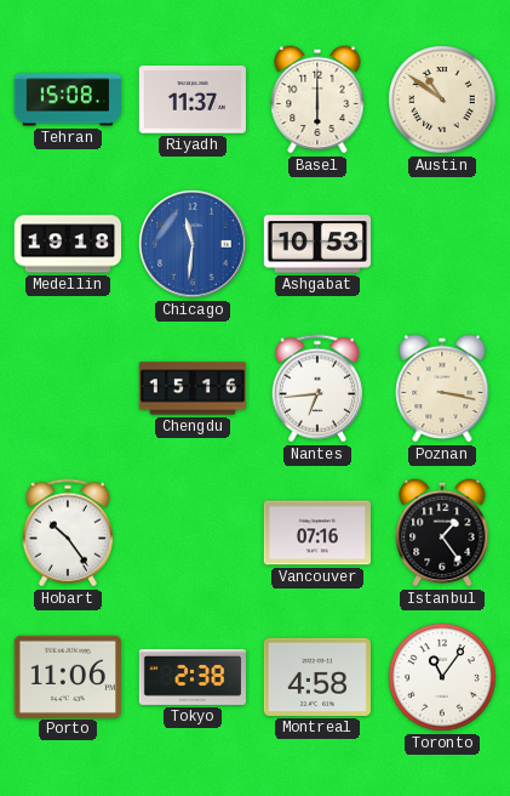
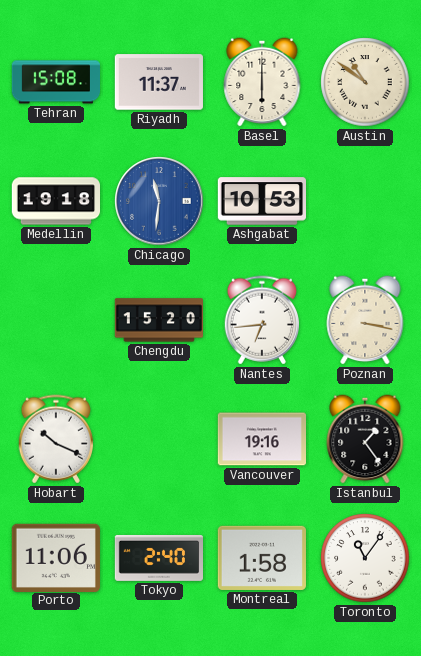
Chengdu: 15:16 -> 15:20 (158, 320)
Hobart: 10:24 -> 10:19 (55, 439)
Vancouver: 07:16 -> 19:16 (261, 439)
Tokyo: 2:38 -> 2:40 (158, 558)
Montreal: 4:58 -> 1:58 (262, 558)
